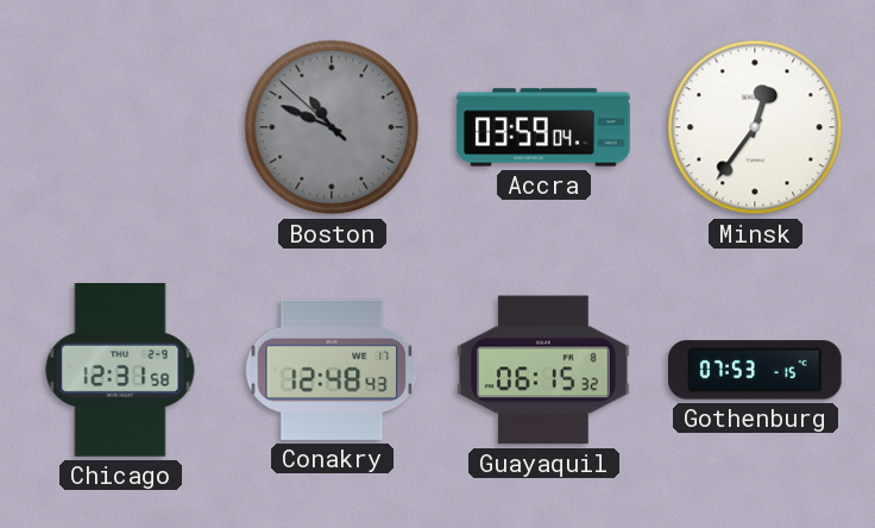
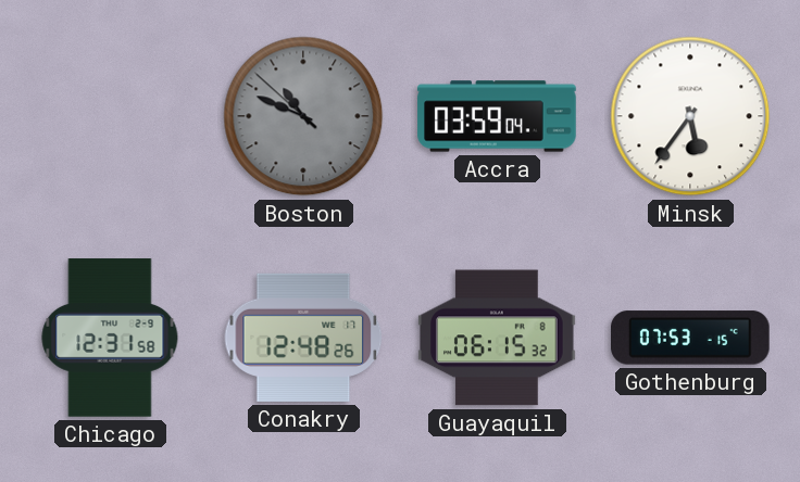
Minsk: 12:36 -> 5:36 (690, 116)
Conakry: 12:48:43 -> 12:48:26 (303, 338)
